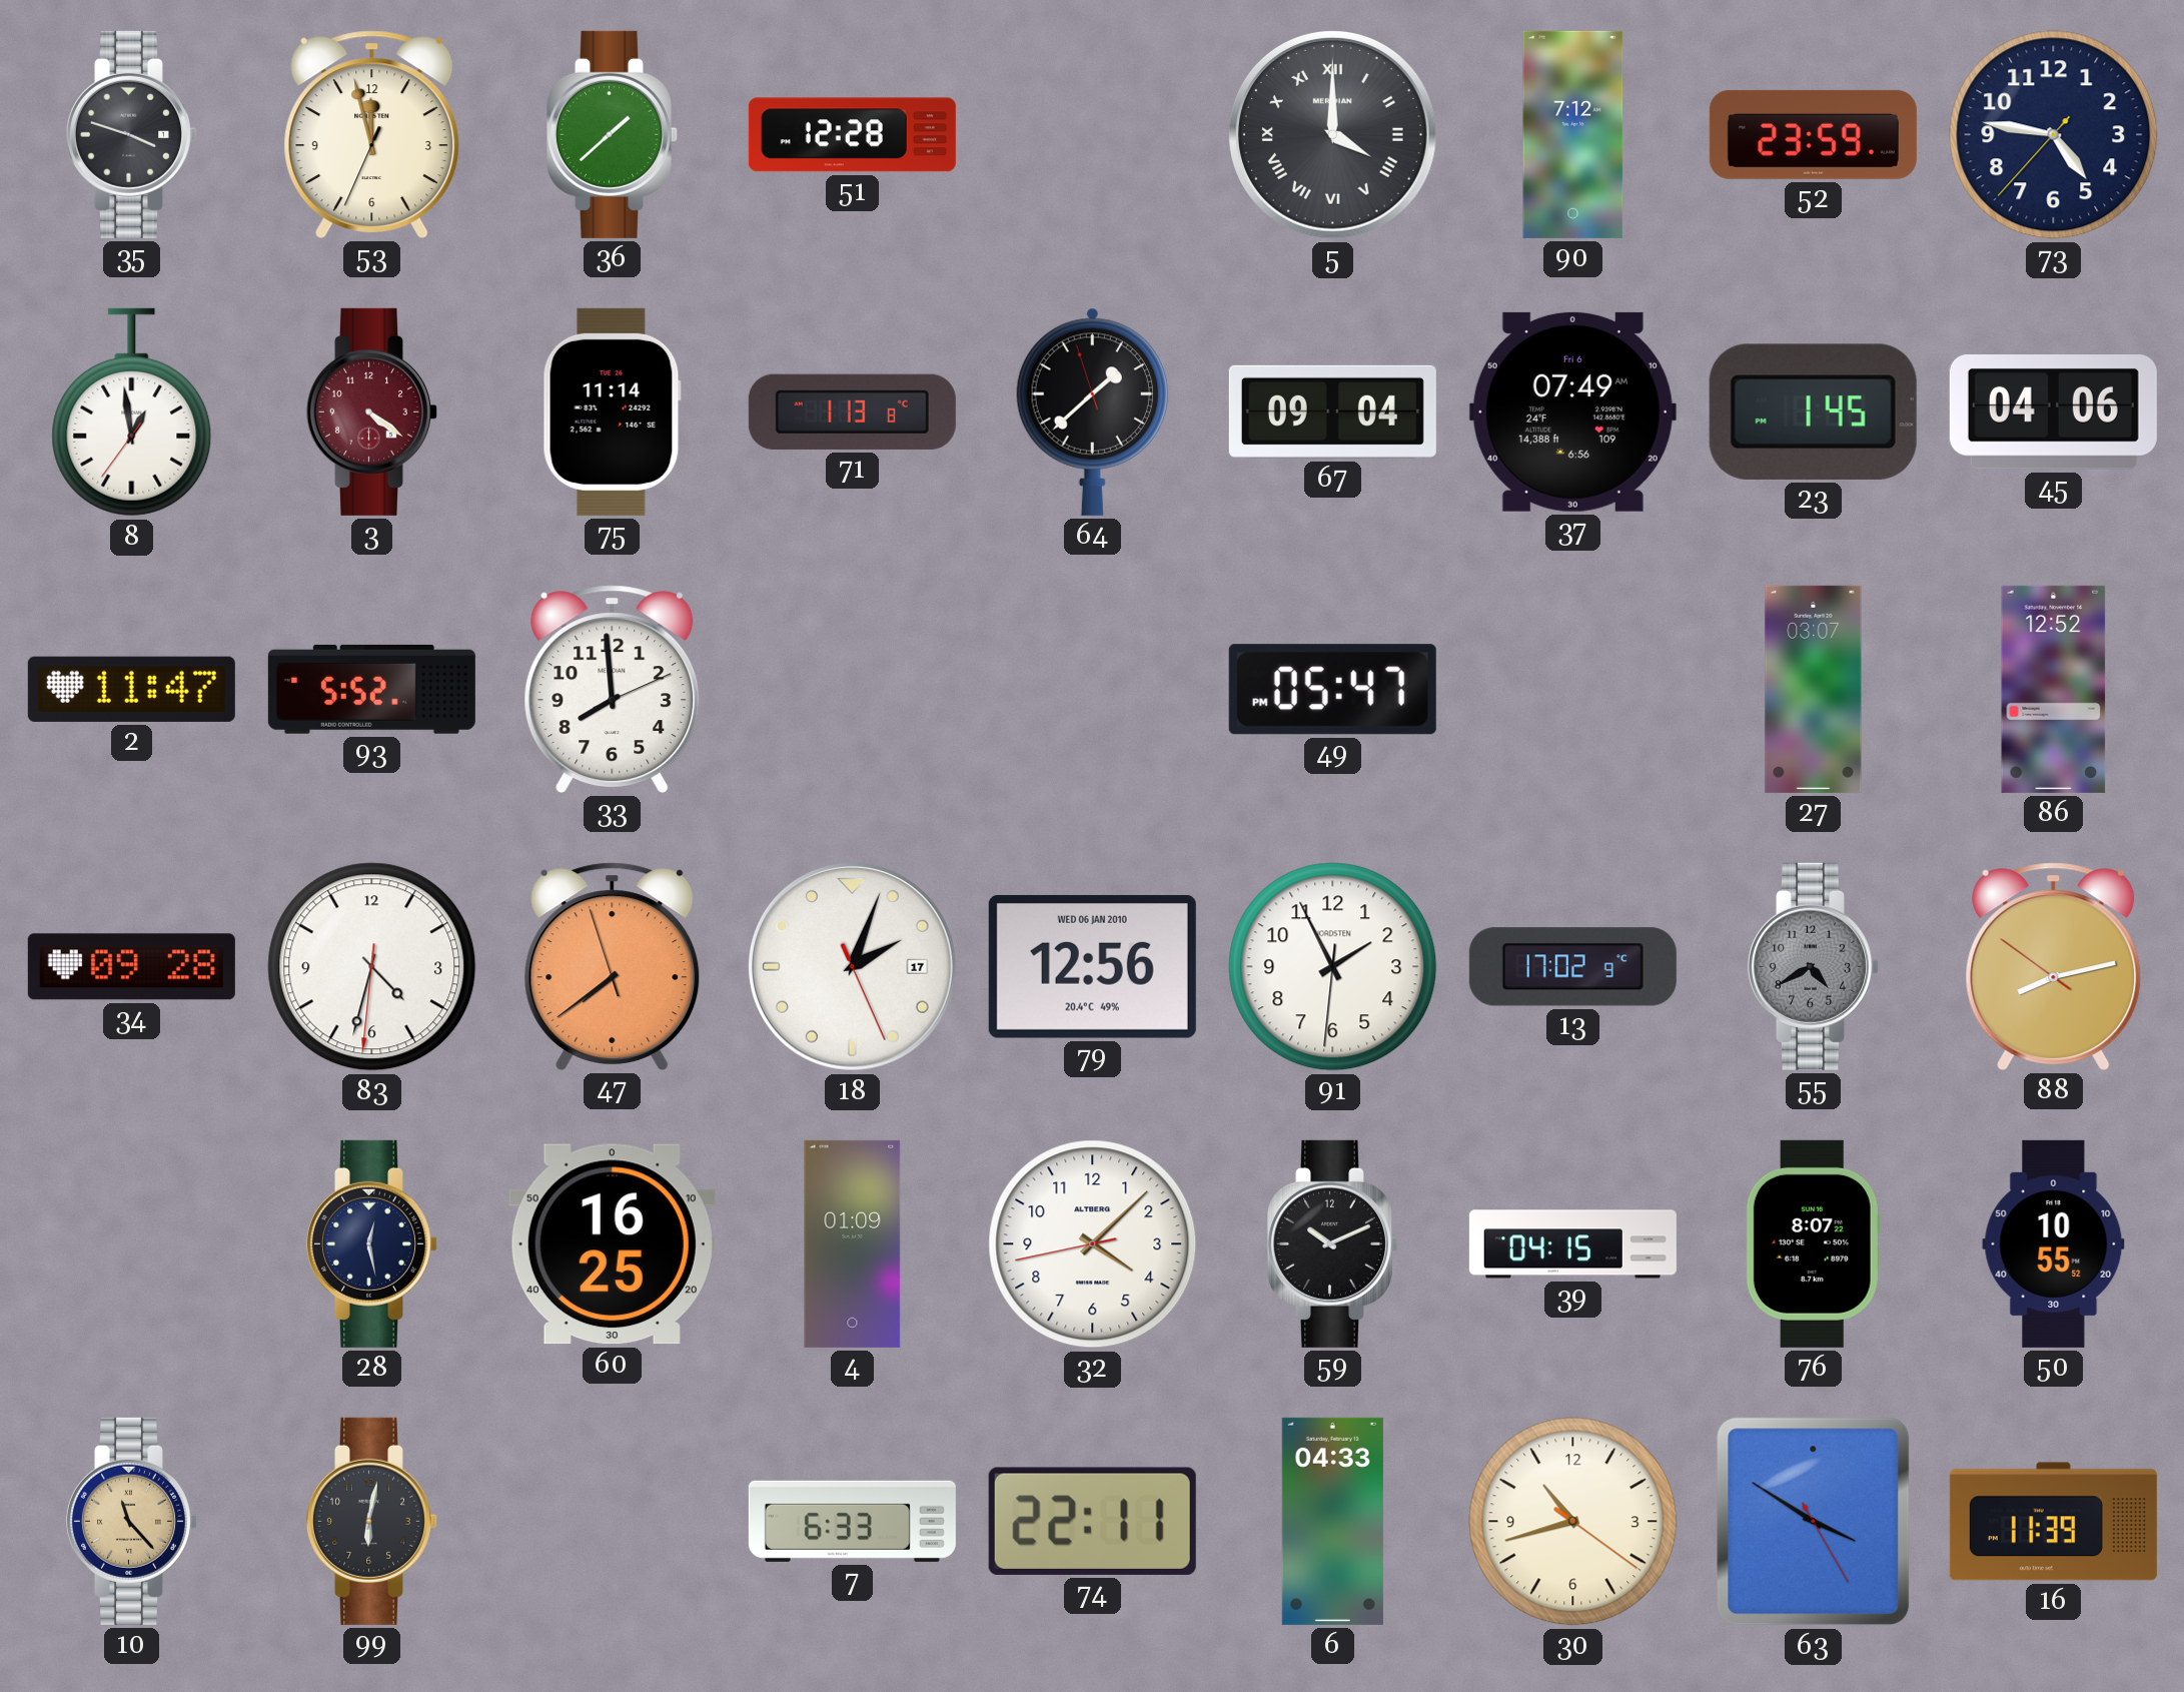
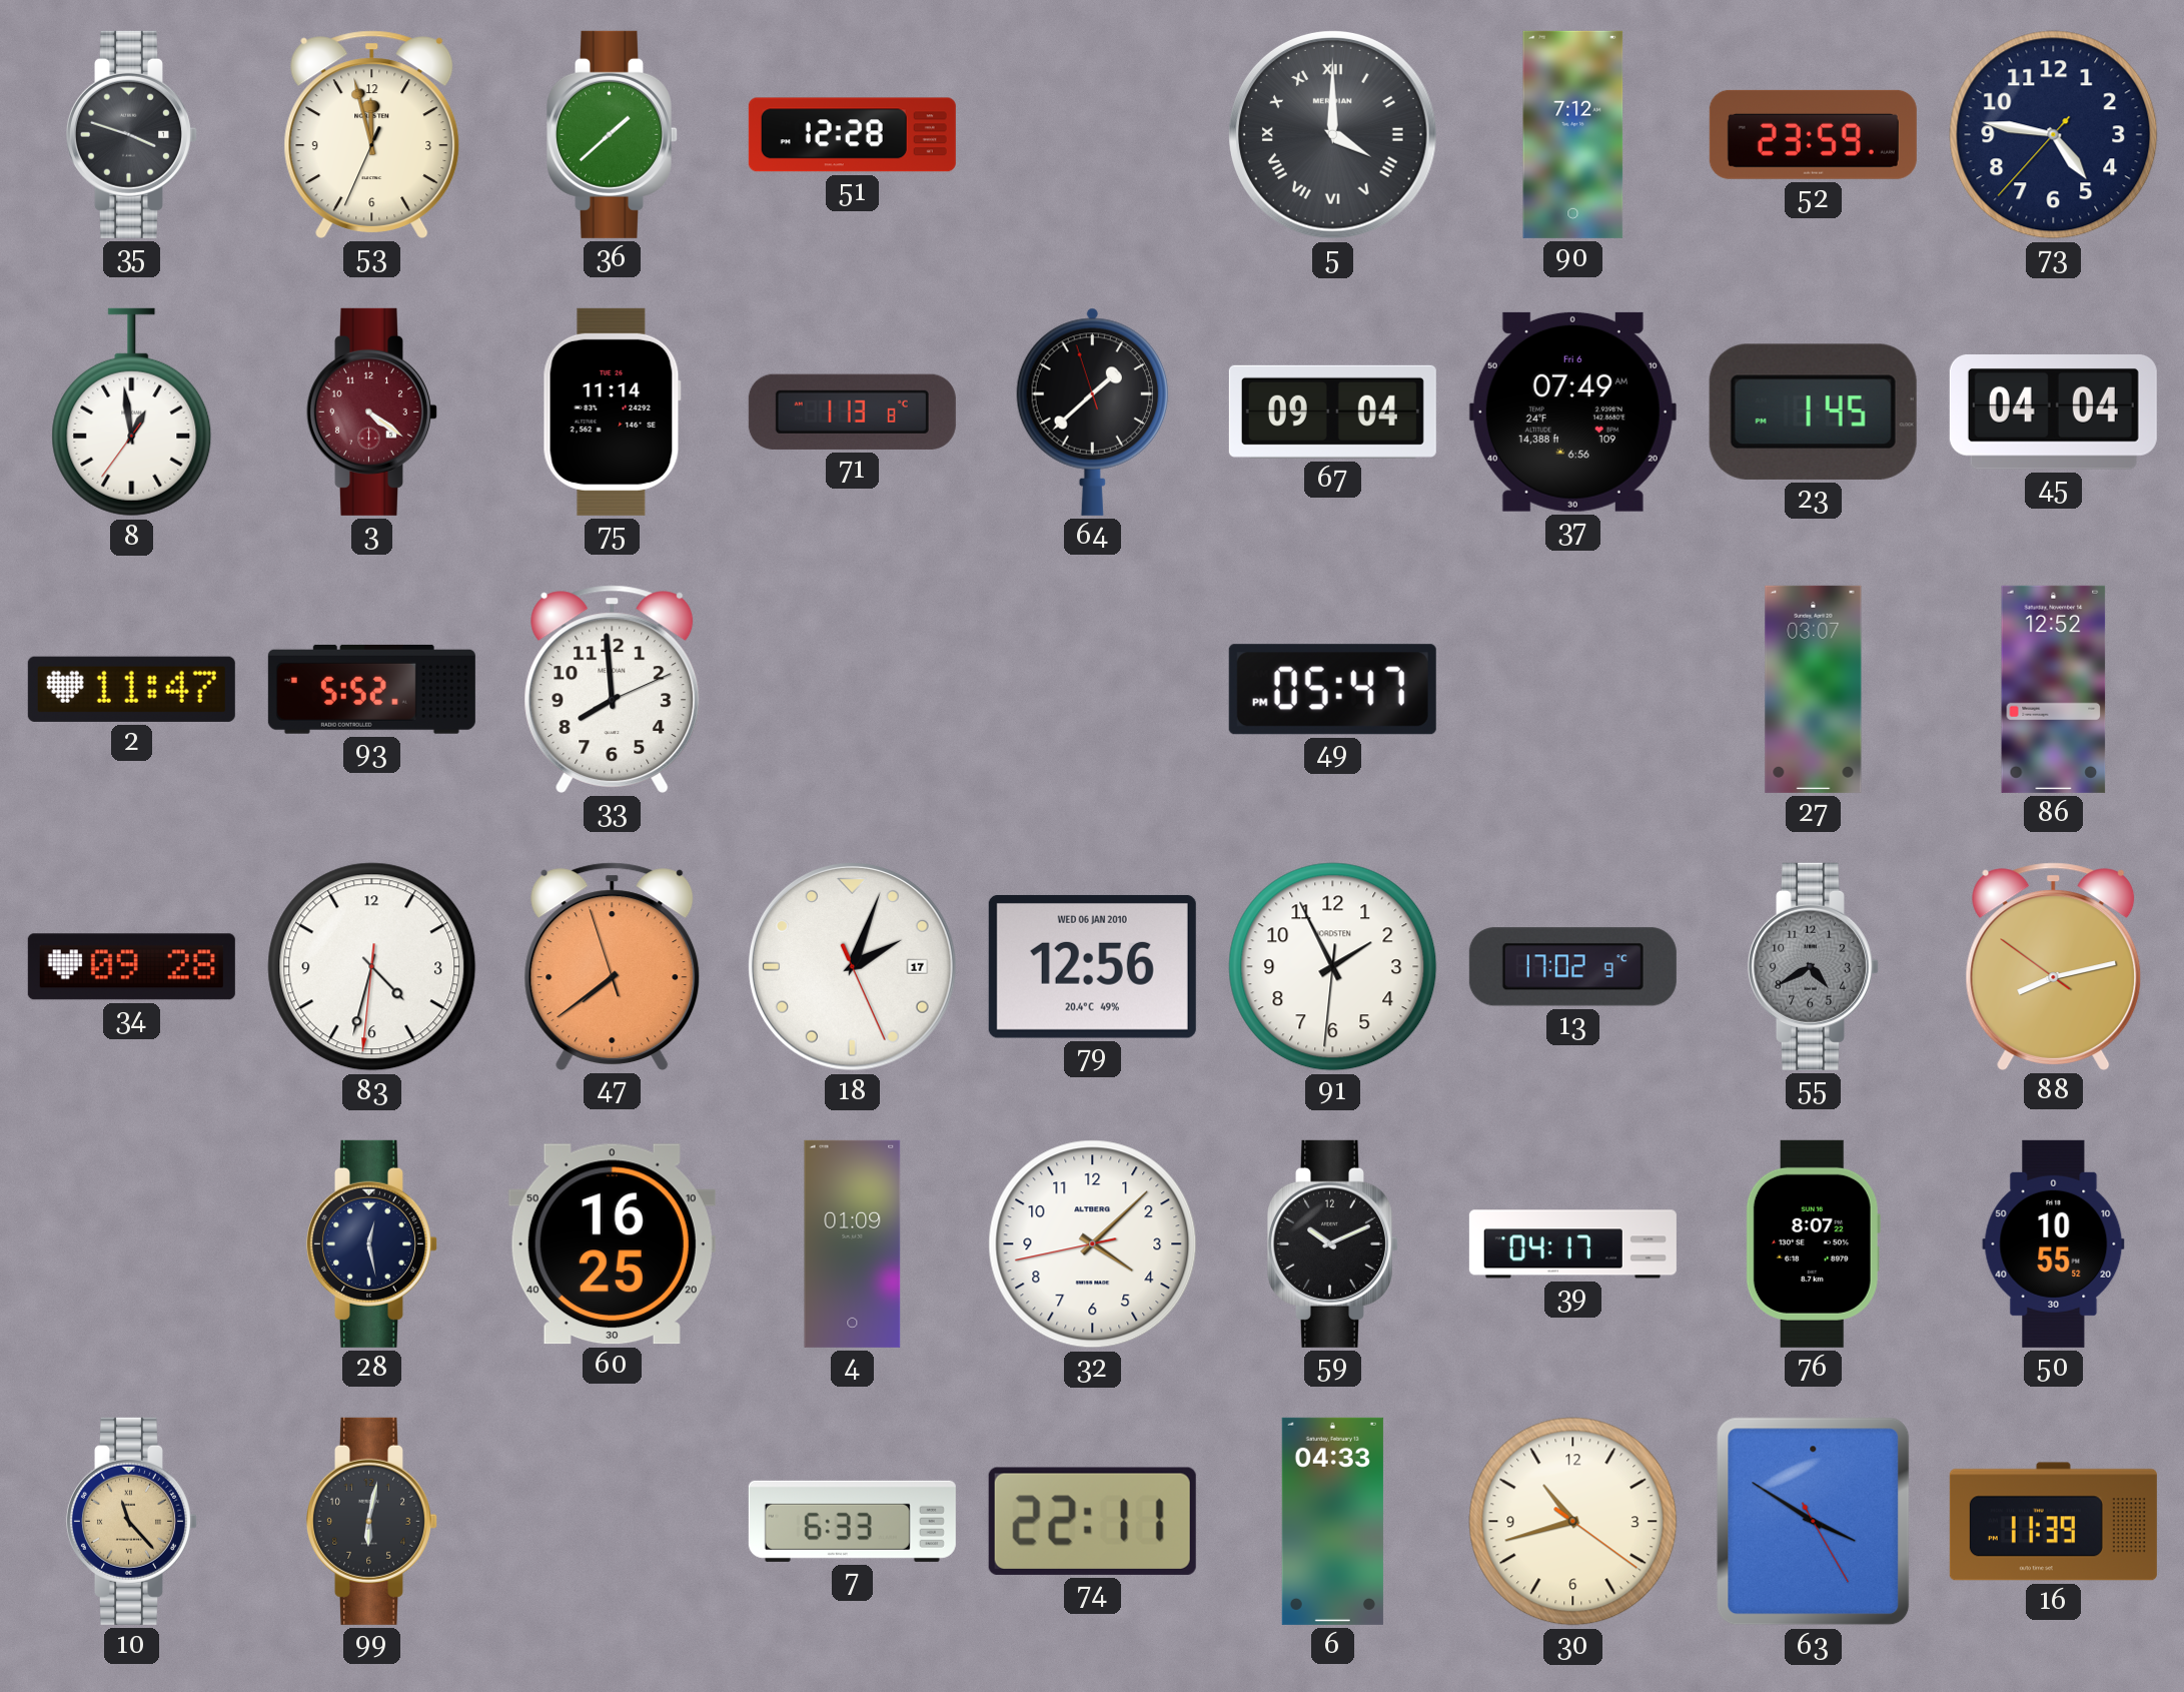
45: 04:06 -> 04:04 (2053, 412)
39: 04:15 -> 04:17 (1572, 1244)
